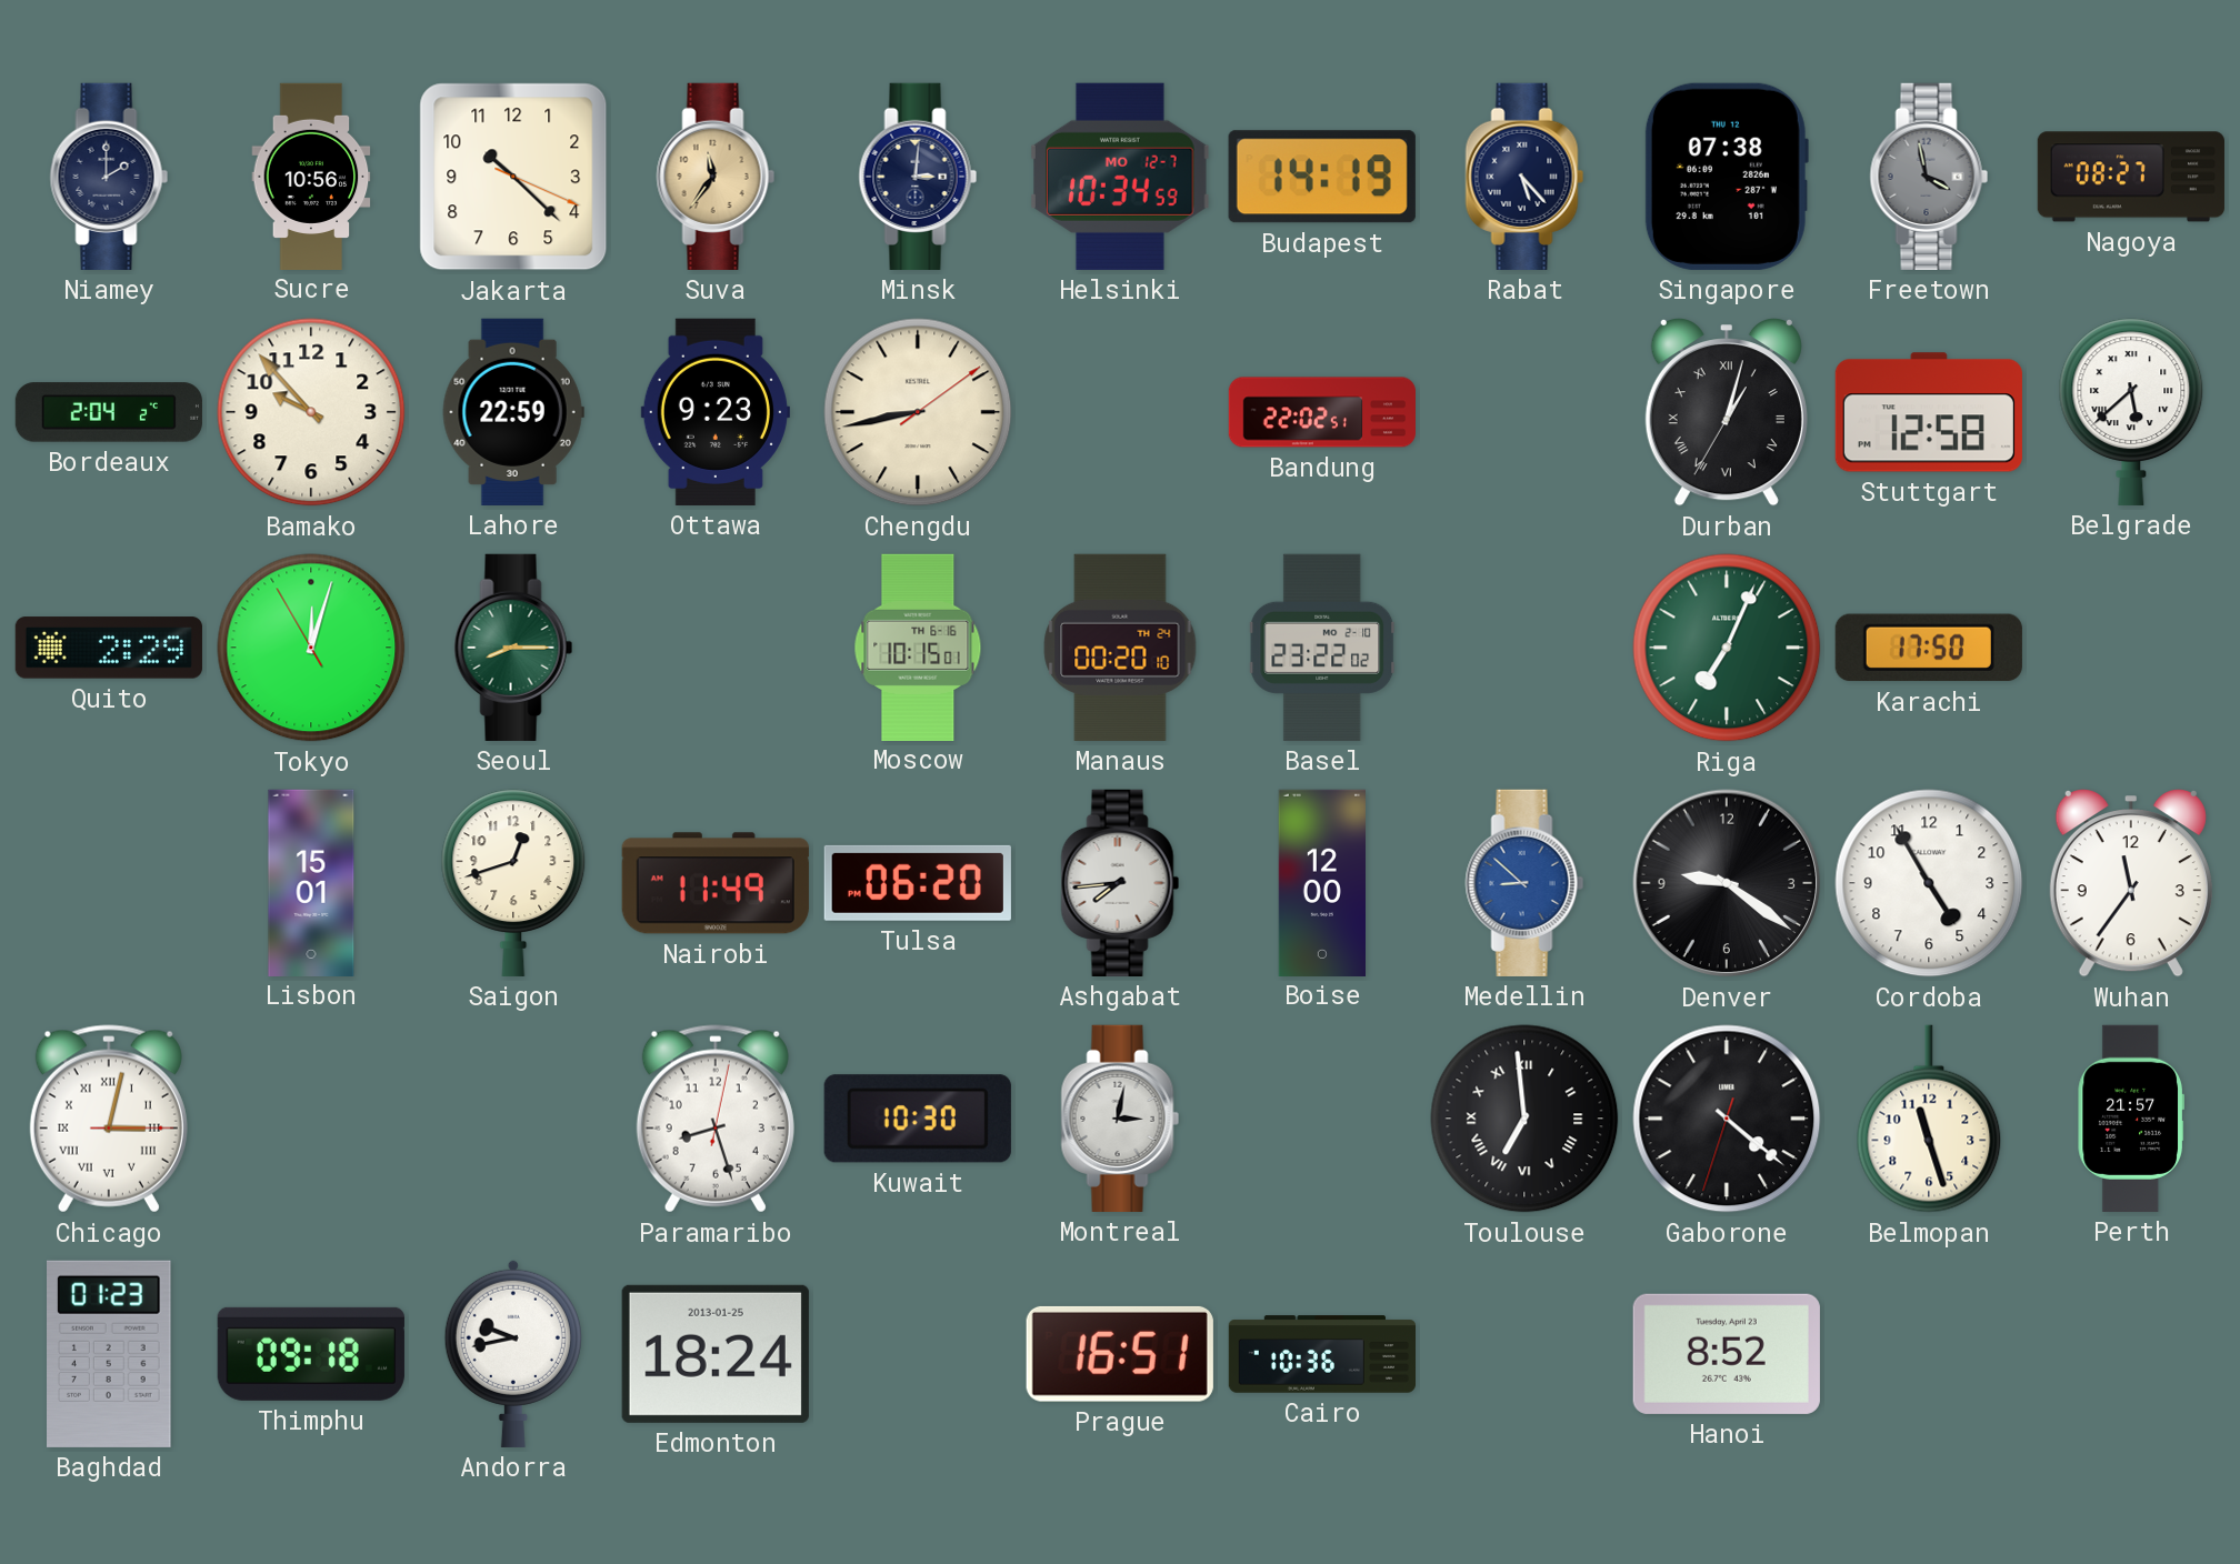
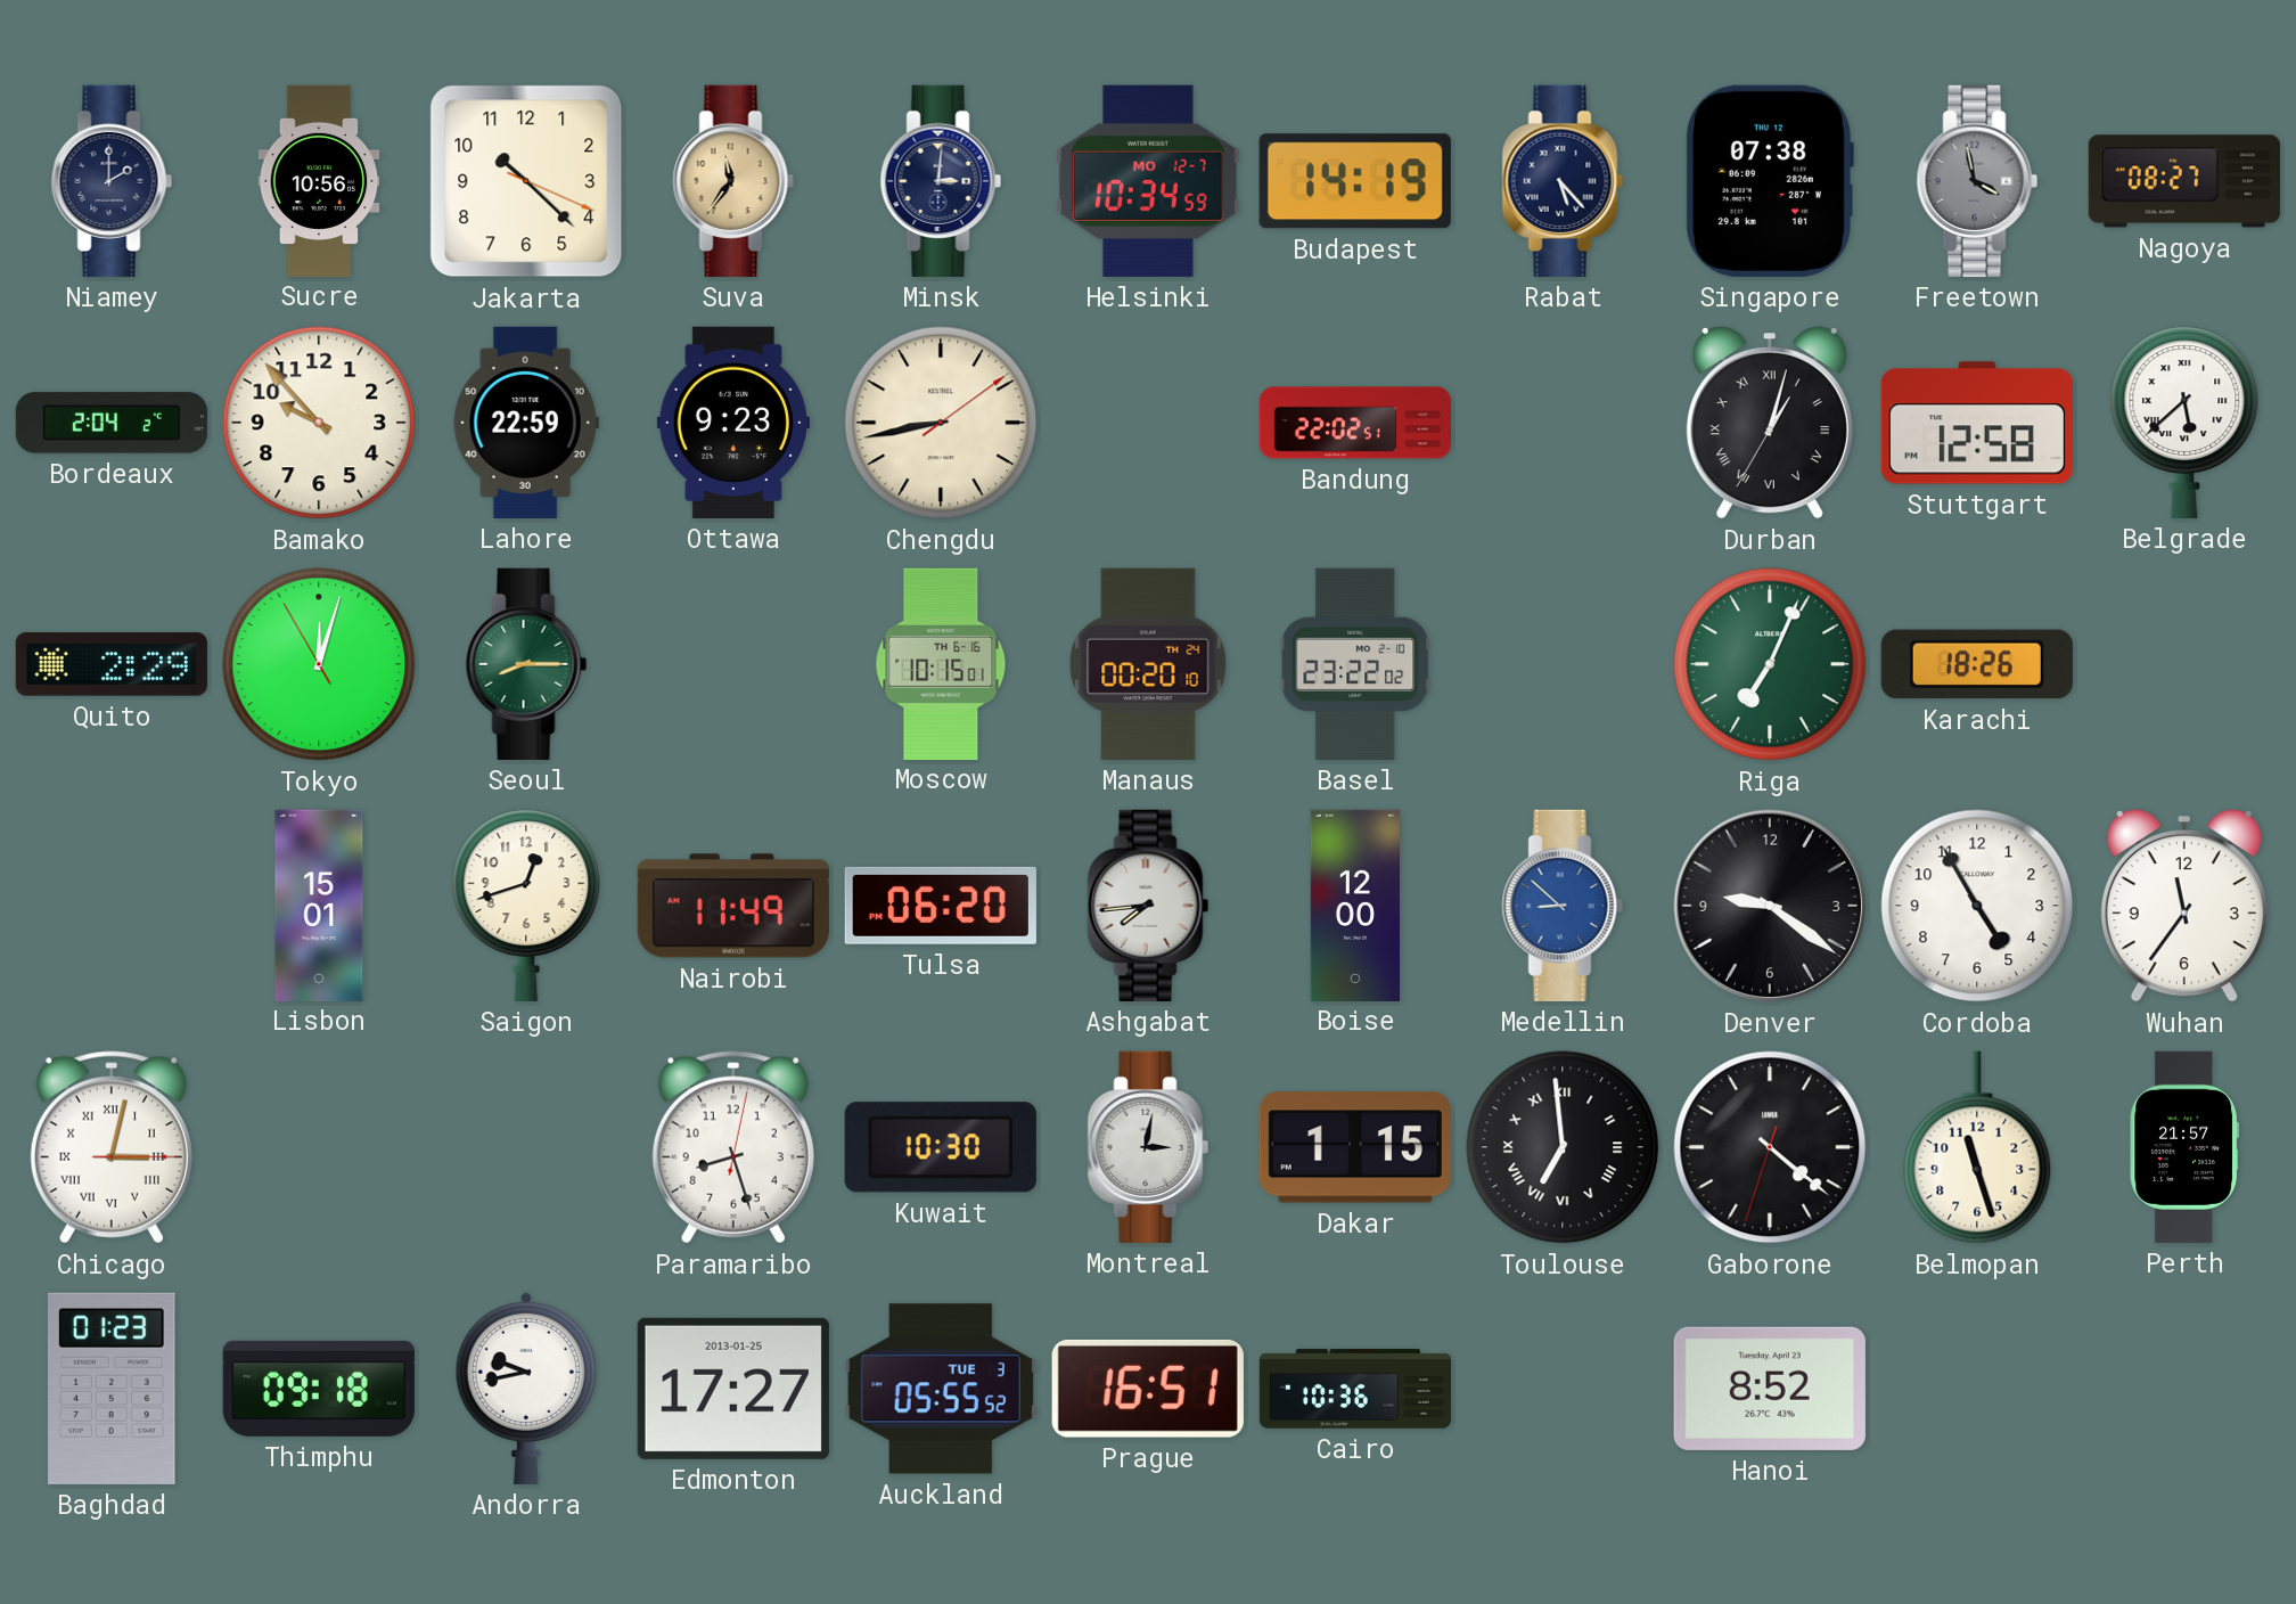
Karachi: 17:50 -> 18:26 (1977, 664)
Dakar: none -> 1:15 (1355, 1147)
Edmonton: 18:24 -> 17:27 (733, 1389)
Auckland: none -> 05:55 (941, 1389)
